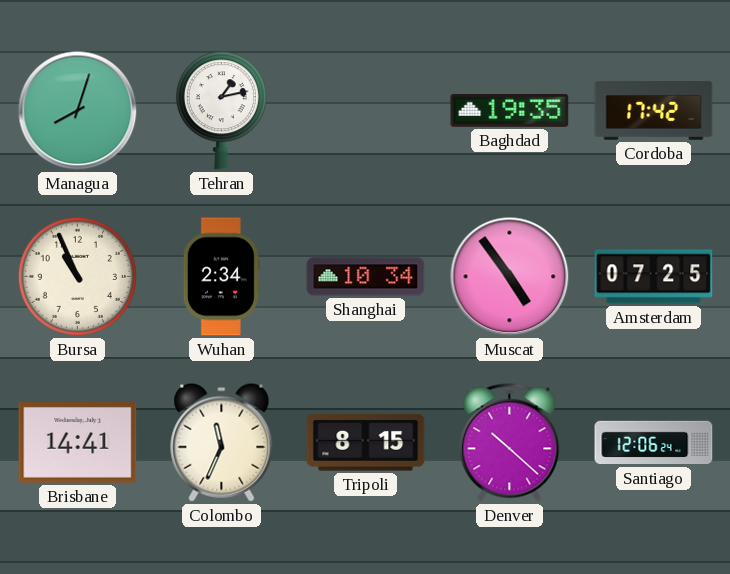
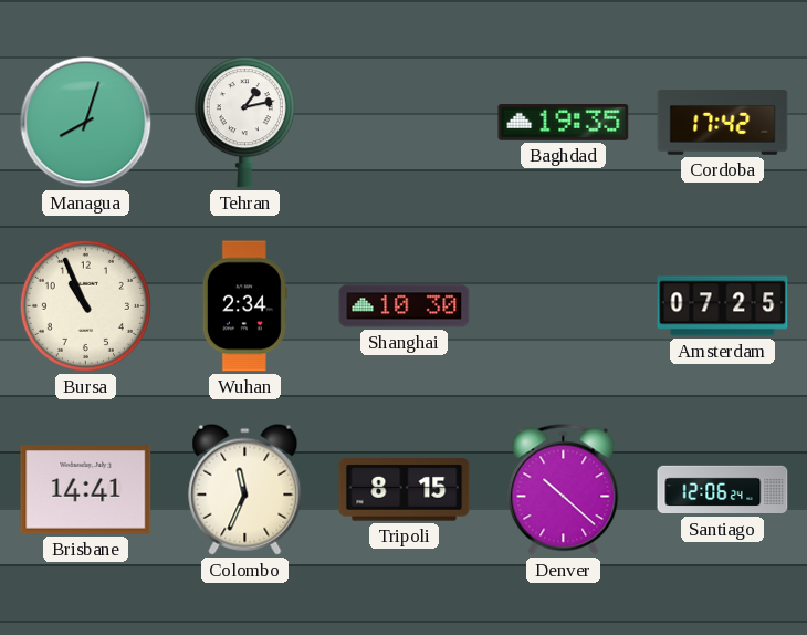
Shanghai: 10:34 -> 10:30 (405, 306)
Muscat: 4:54 -> none (510, 277)
